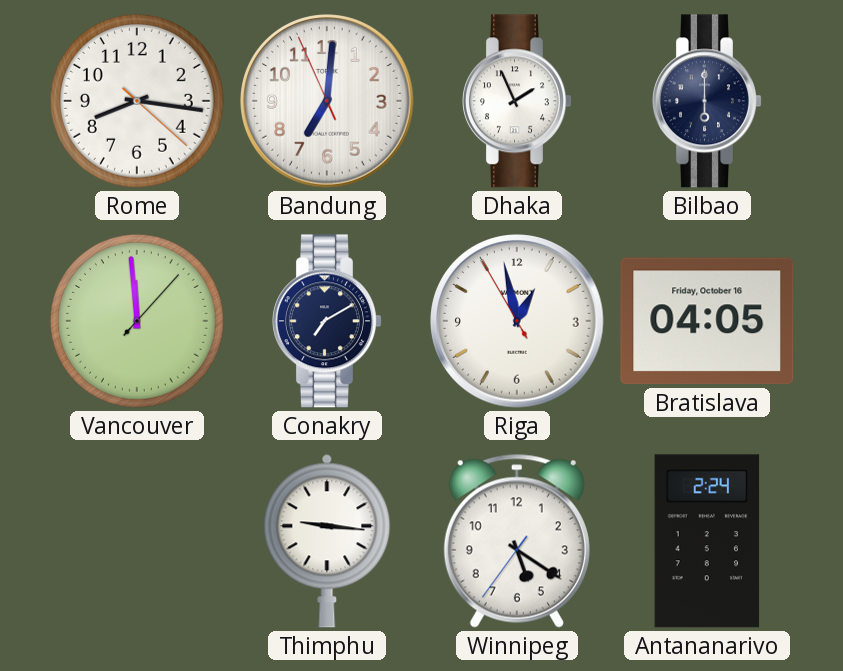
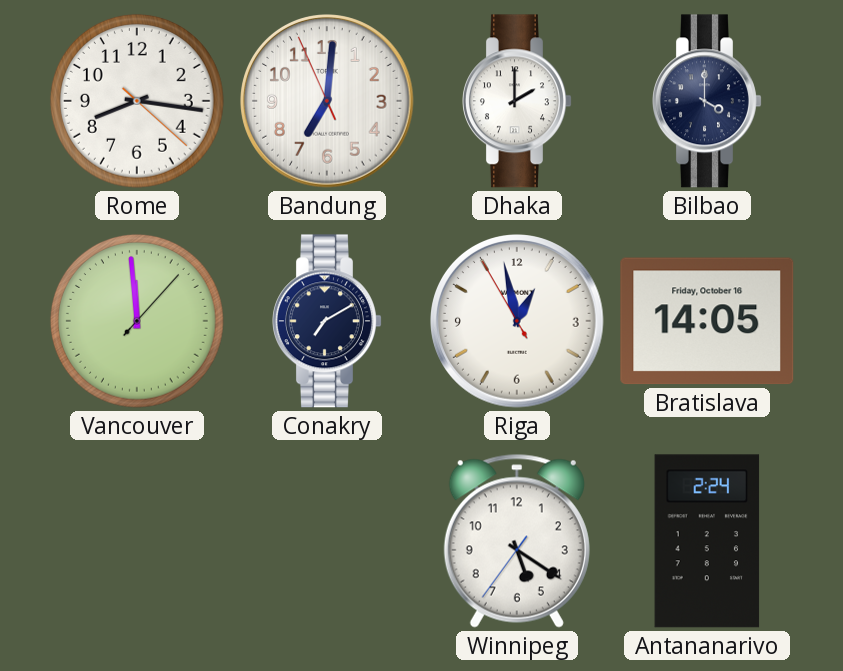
Dhaka: 1:56 -> 2:00 (518, 101)
Bilbao: 6:00 -> 4:00 (708, 101)
Bratislava: 04:05 -> 14:05 (707, 321)
Thimphu: 9:16 -> none (327, 541)
